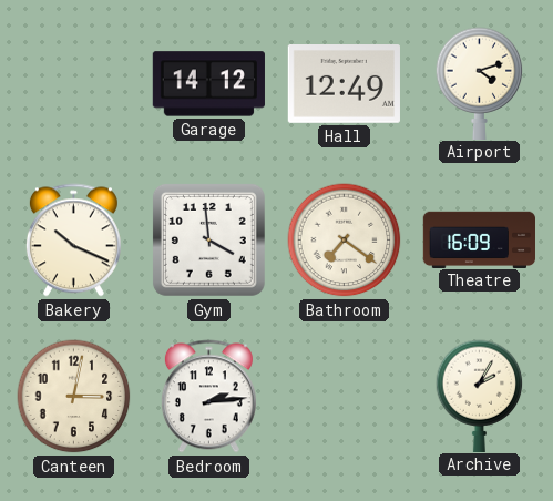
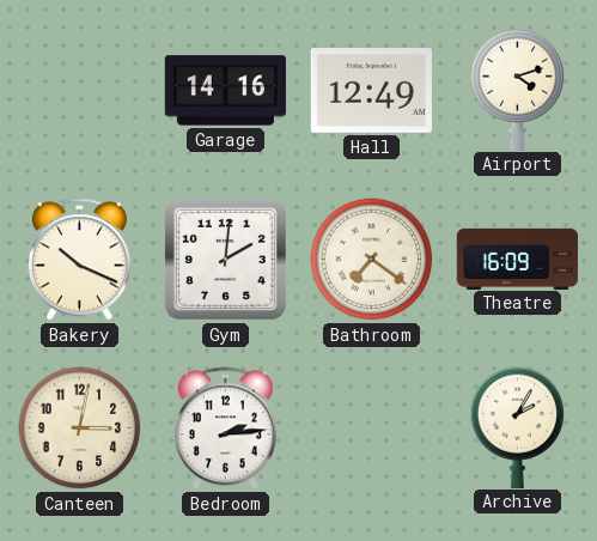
Garage: 14:12 -> 14:16 (225, 91)
Gym: 3:59 -> 2:01 (225, 259)
